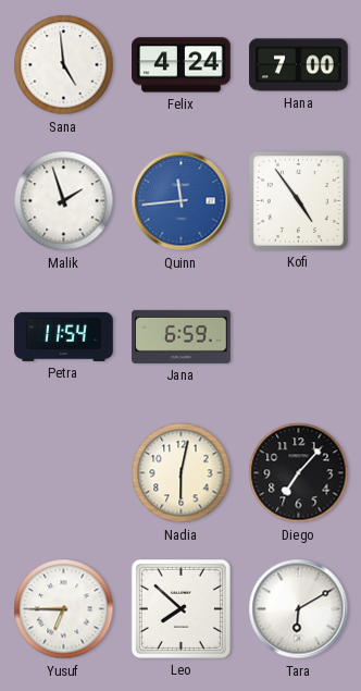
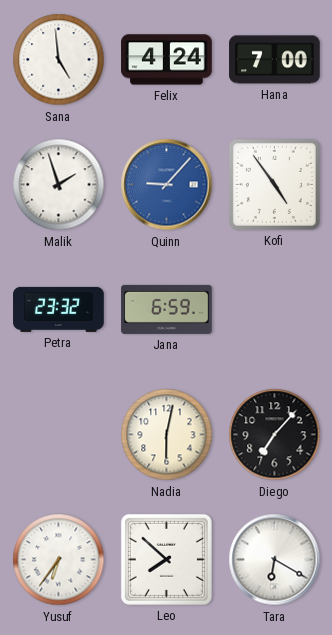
Quinn: 11:44 -> 9:07 (167, 185)
Petra: 11:54 -> 23:32 (59, 309)
Yusuf: 6:45 -> 6:36 (59, 560)
Tara: 6:10 -> 6:20 (275, 560)
